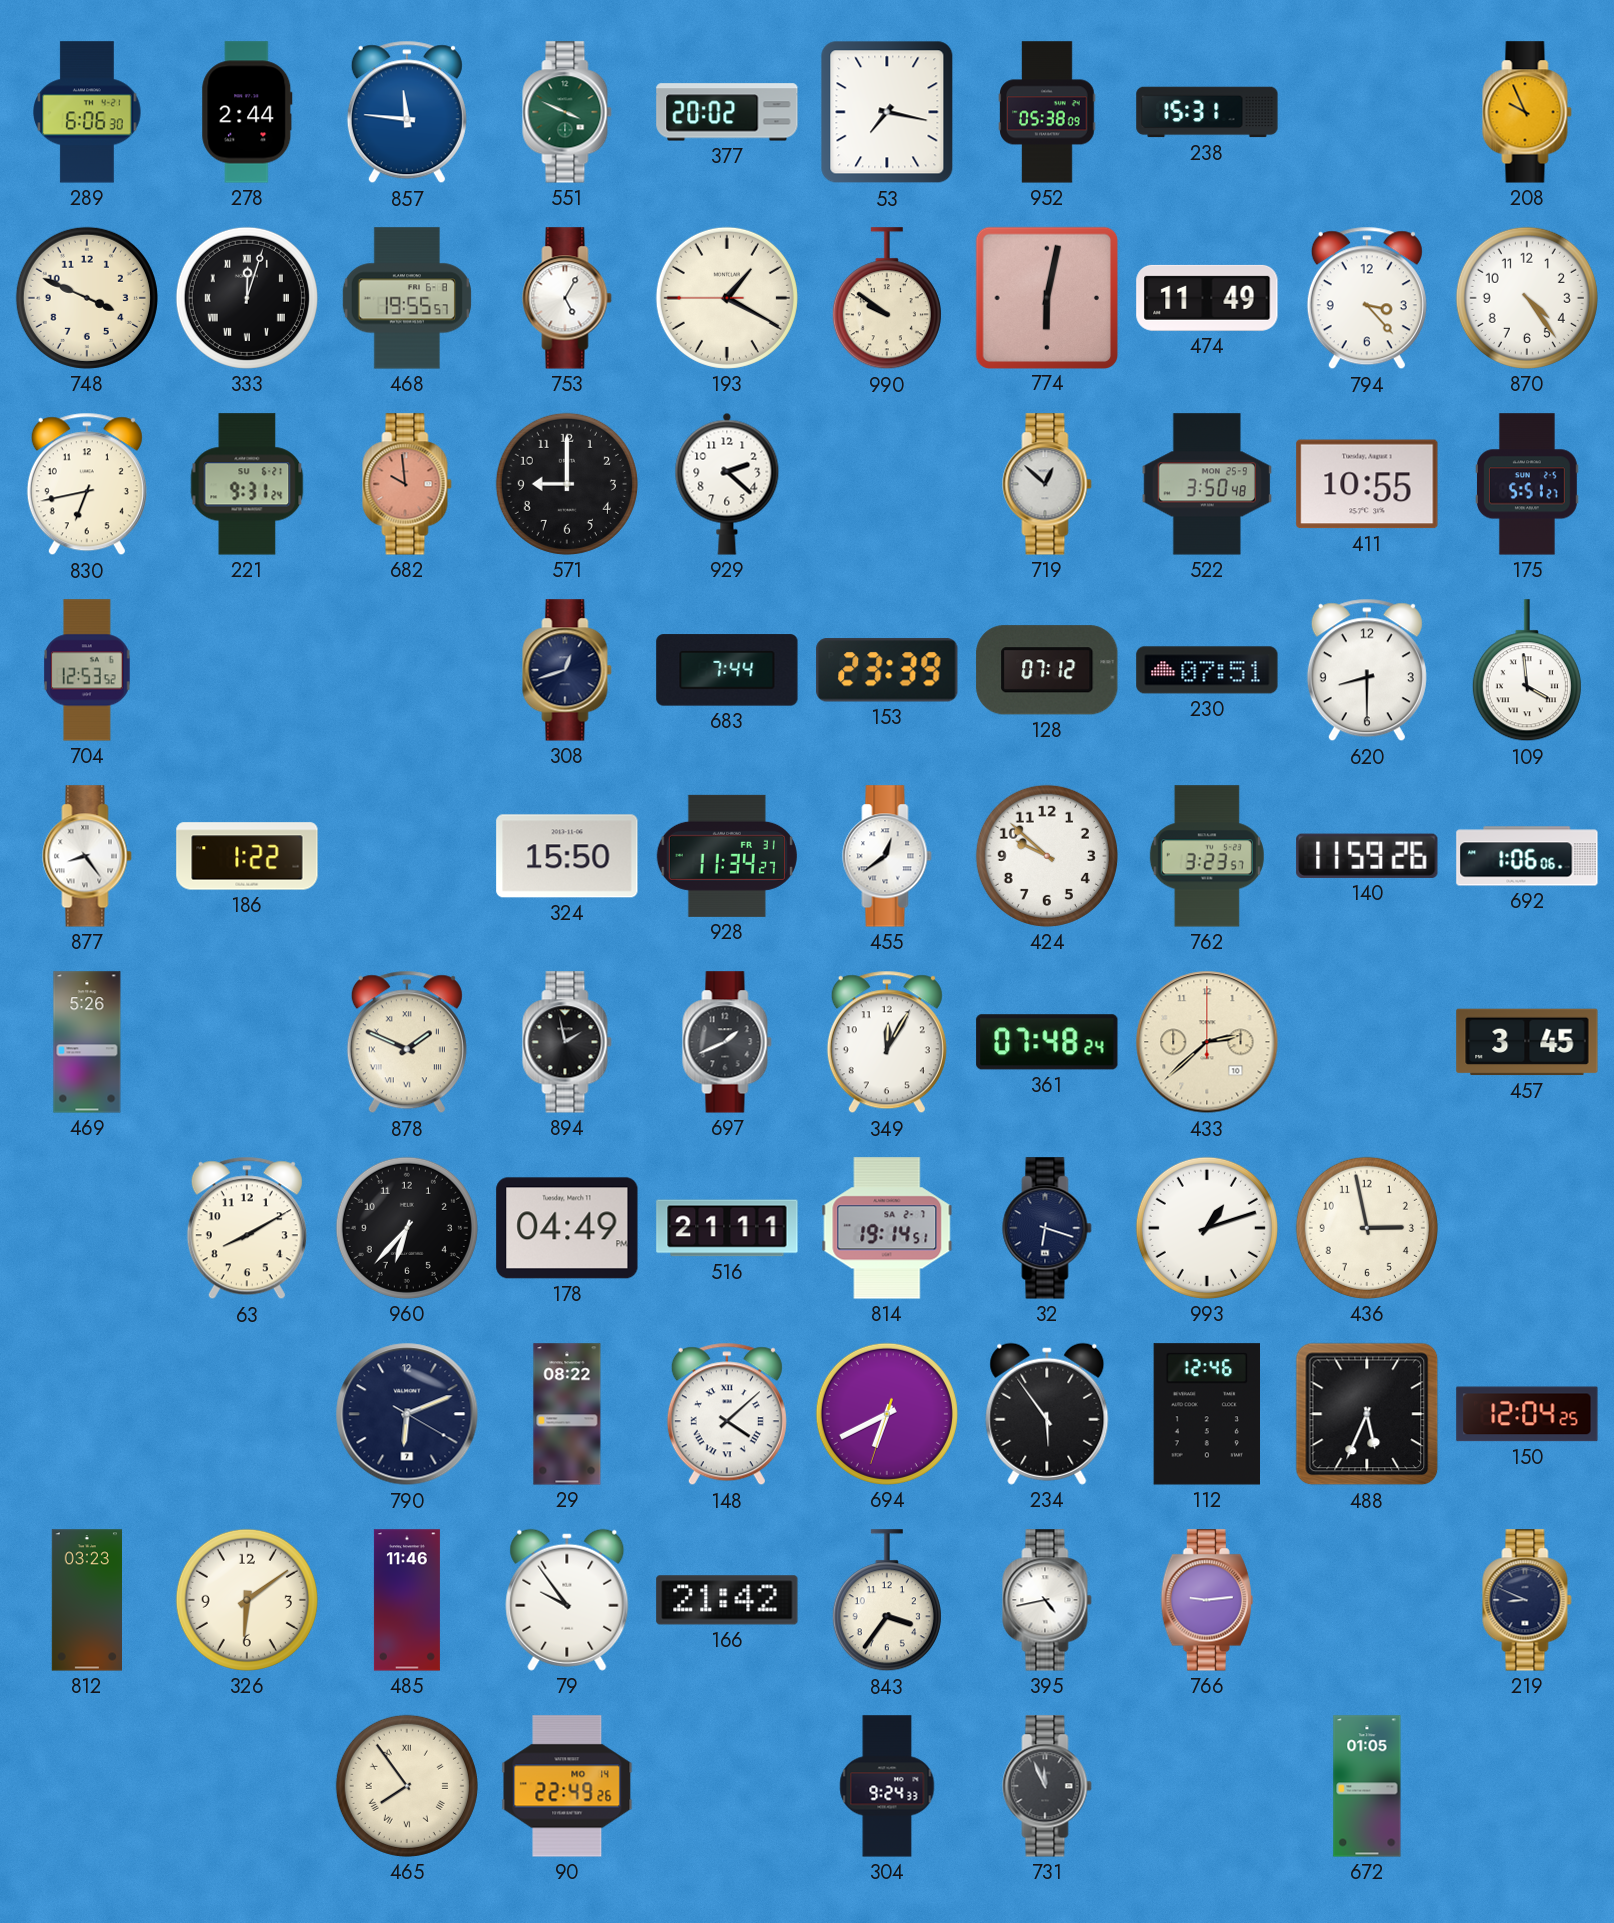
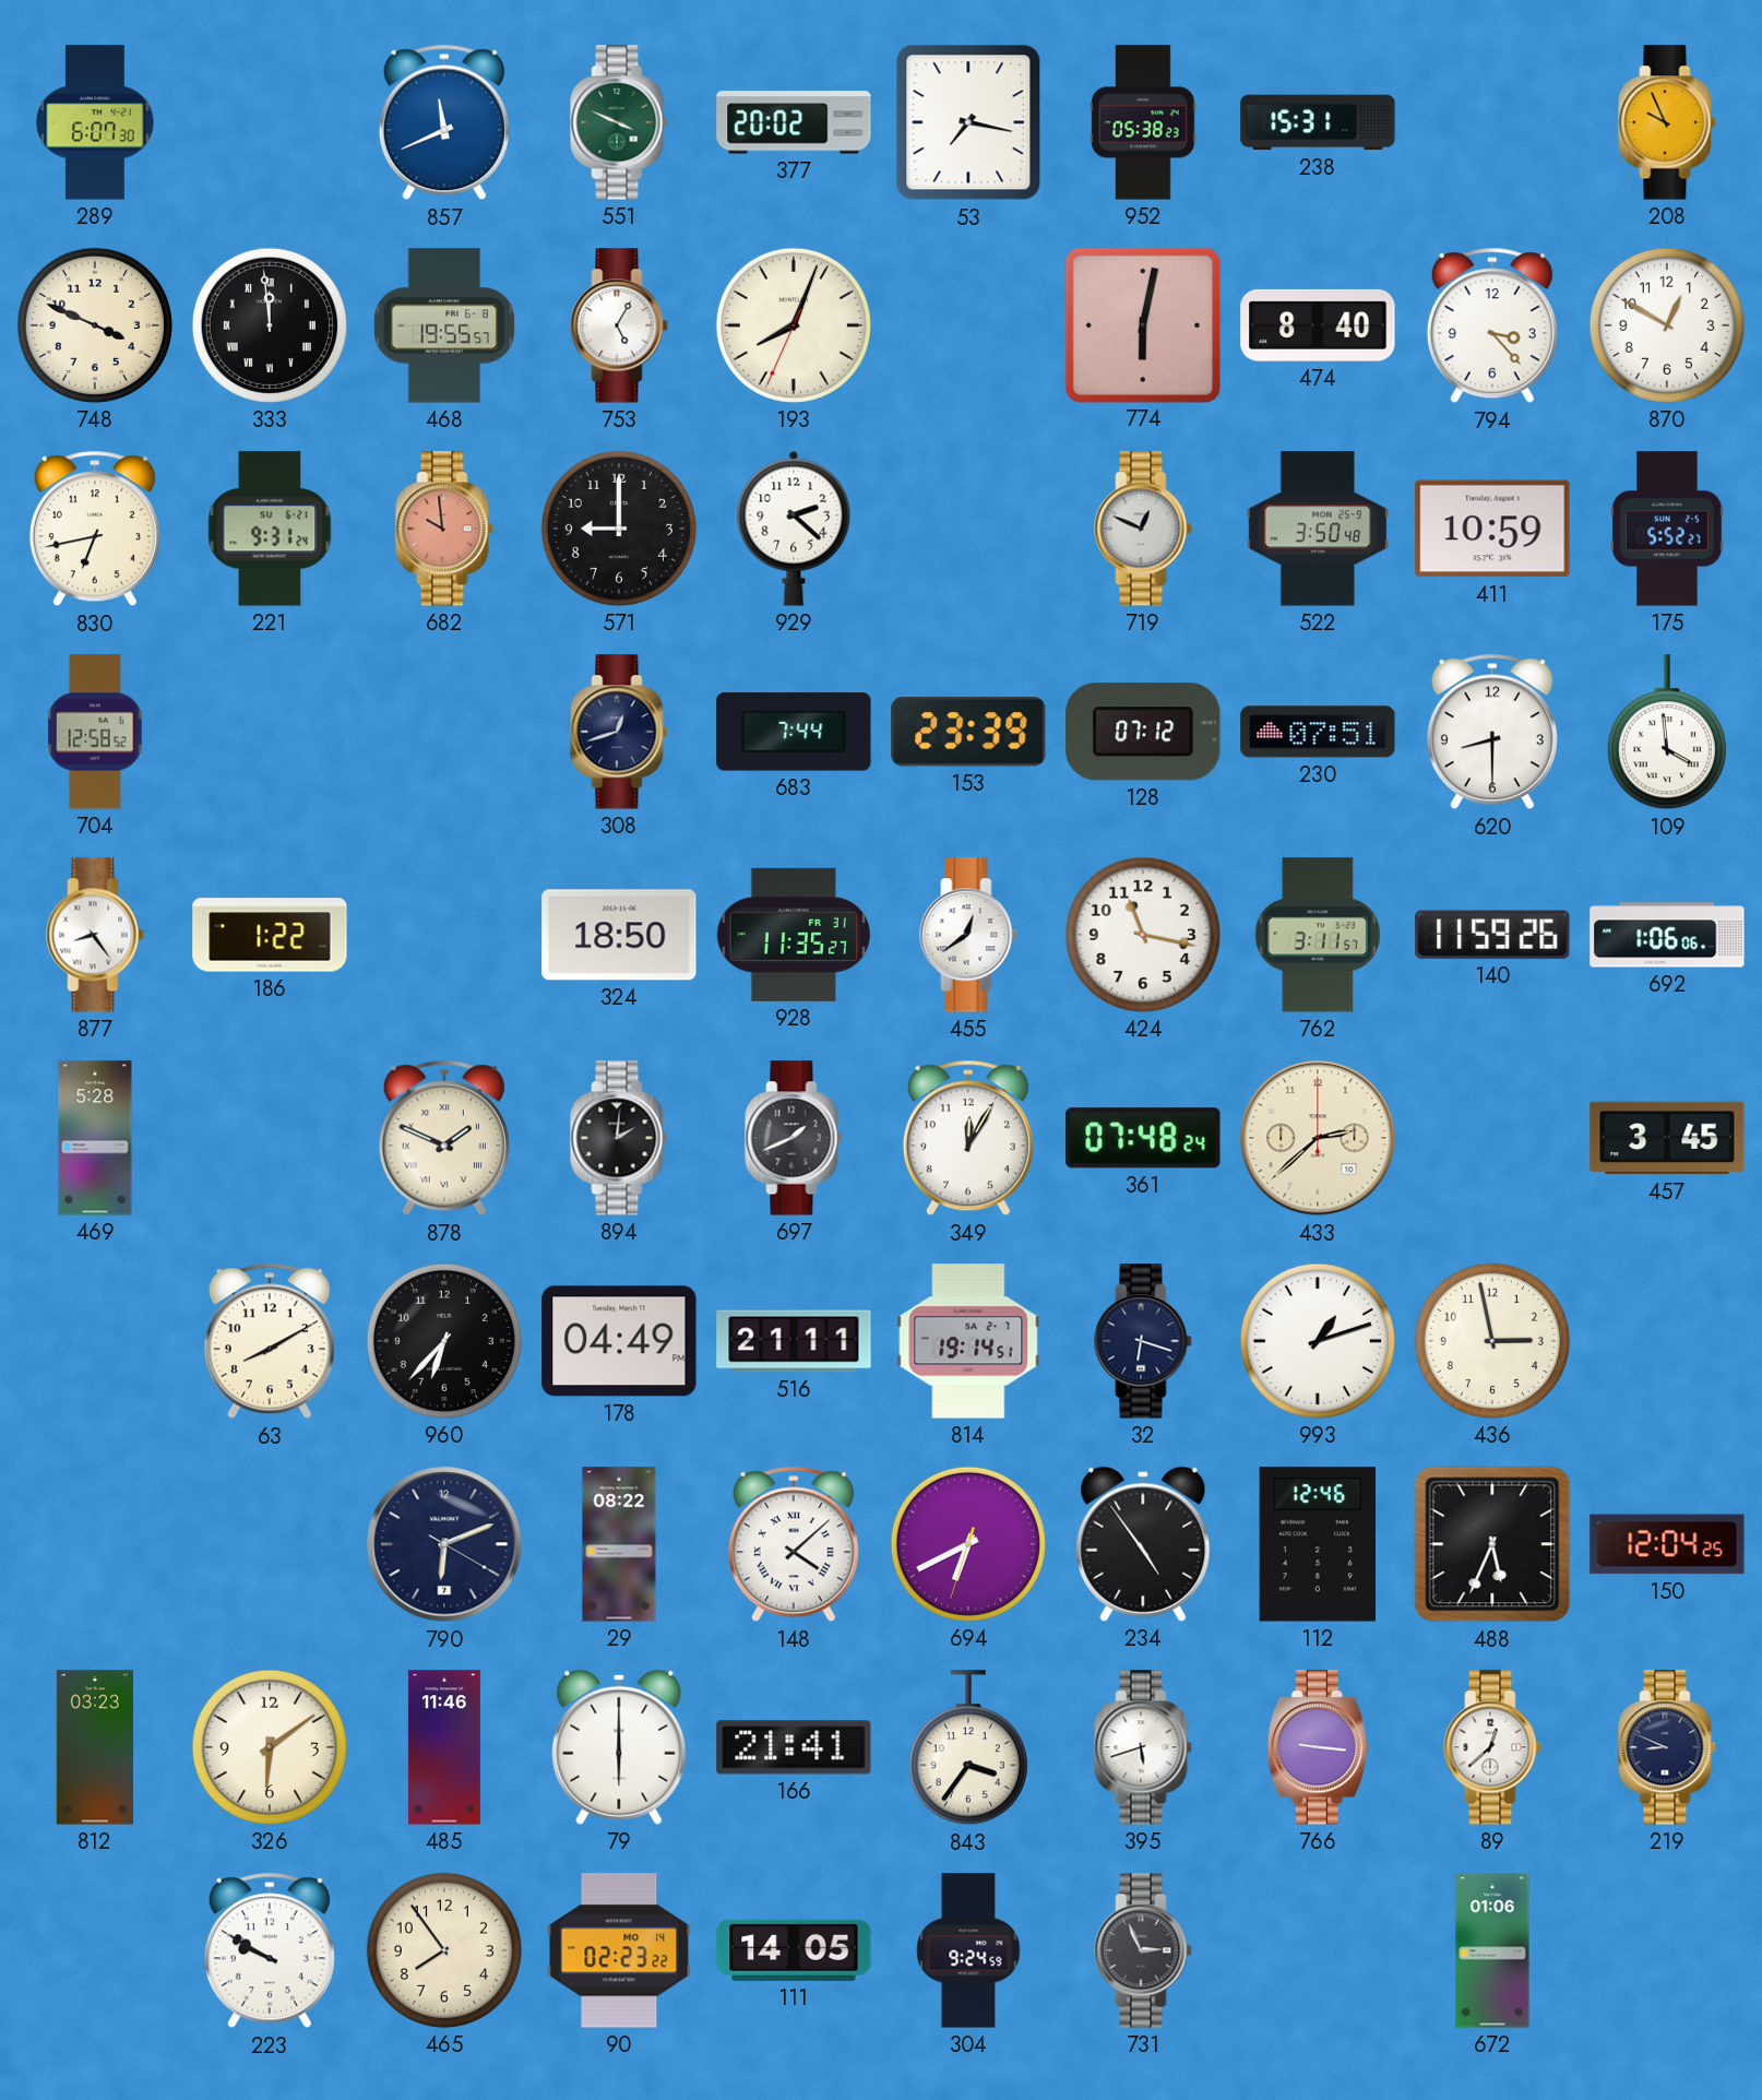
289: 6:06 -> 6:07 (95, 122)
278: 2:44 -> none (247, 112)
857: 11:46 -> 11:41 (444, 122)
952: 05:38:09 -> 05:38:23 (1143, 122)
333: 12:03 -> 11:59 (270, 325)
193: 1:19 -> 8:03 (794, 325)
990: 9:51 -> none (887, 299)
474: 11:49 -> 8:40 (1318, 325)
870: 4:24 -> 12:50 (1667, 325)
719: 12:52 -> 12:49 (1143, 529)
411: 10:55 -> 10:59 (1492, 529)
175: 5:51 -> 5:52 (1667, 529)
704: 12:53 -> 12:58 (96, 732)
324: 15:50 -> 18:50 (619, 935)
928: 11:34 -> 11:35 (794, 935)
424: 9:52 -> 11:17 (1143, 935)
762: 3:23 -> 3:11 (1318, 935)
469: 5:26 -> 5:28 (95, 1138)
894: 1:58 -> 2:01 (619, 1138)
234: 5:54 -> 4:54 (1143, 1544)
79: 9:54 -> 6:00 (619, 1747)
166: 21:42 -> 21:41 (794, 1747)
395: 4:43 -> 5:42 (1143, 1747)
766: 9:14 -> 9:16 (1318, 1747)
89: none -> 12:38 (1492, 1747)
223: none -> 9:50 (270, 1950)
465 numerals: Roman -> Arabic (444, 1950)
90: 22:49 -> 02:23 (619, 1950)
111: none -> 14:05 (794, 1950)
304: 9:24:33 -> 9:24:59 (968, 1950)
731: 11:56 -> 2:56 (1143, 1950)
672: 01:05 -> 01:06 (1492, 1950)
